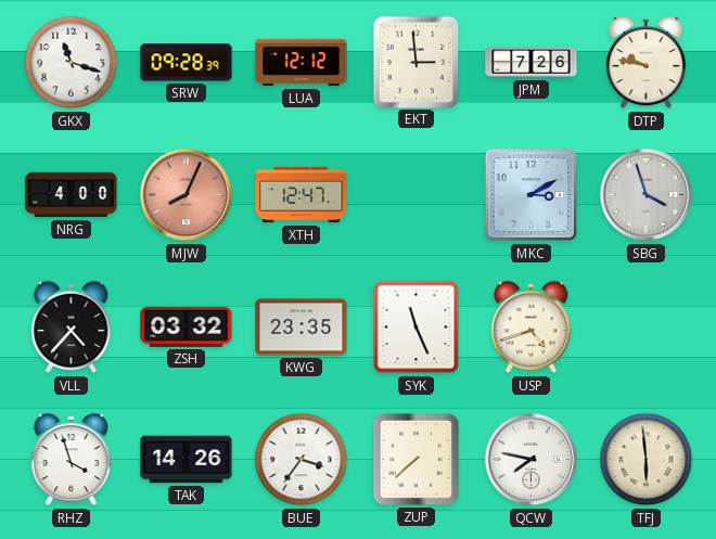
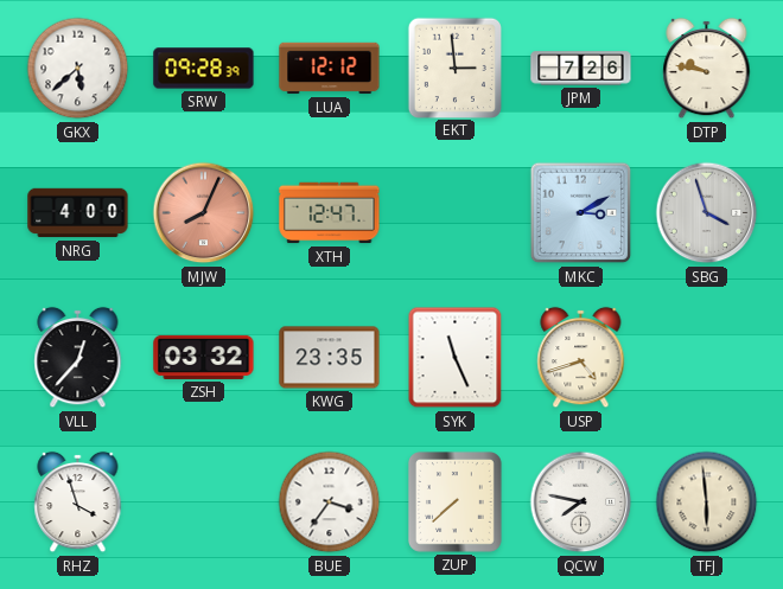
GKX: 11:18 -> 5:38 (78, 69)
VLL: 4:37 -> 12:37 (78, 358)
TAK: 14:26 -> none (187, 460)
